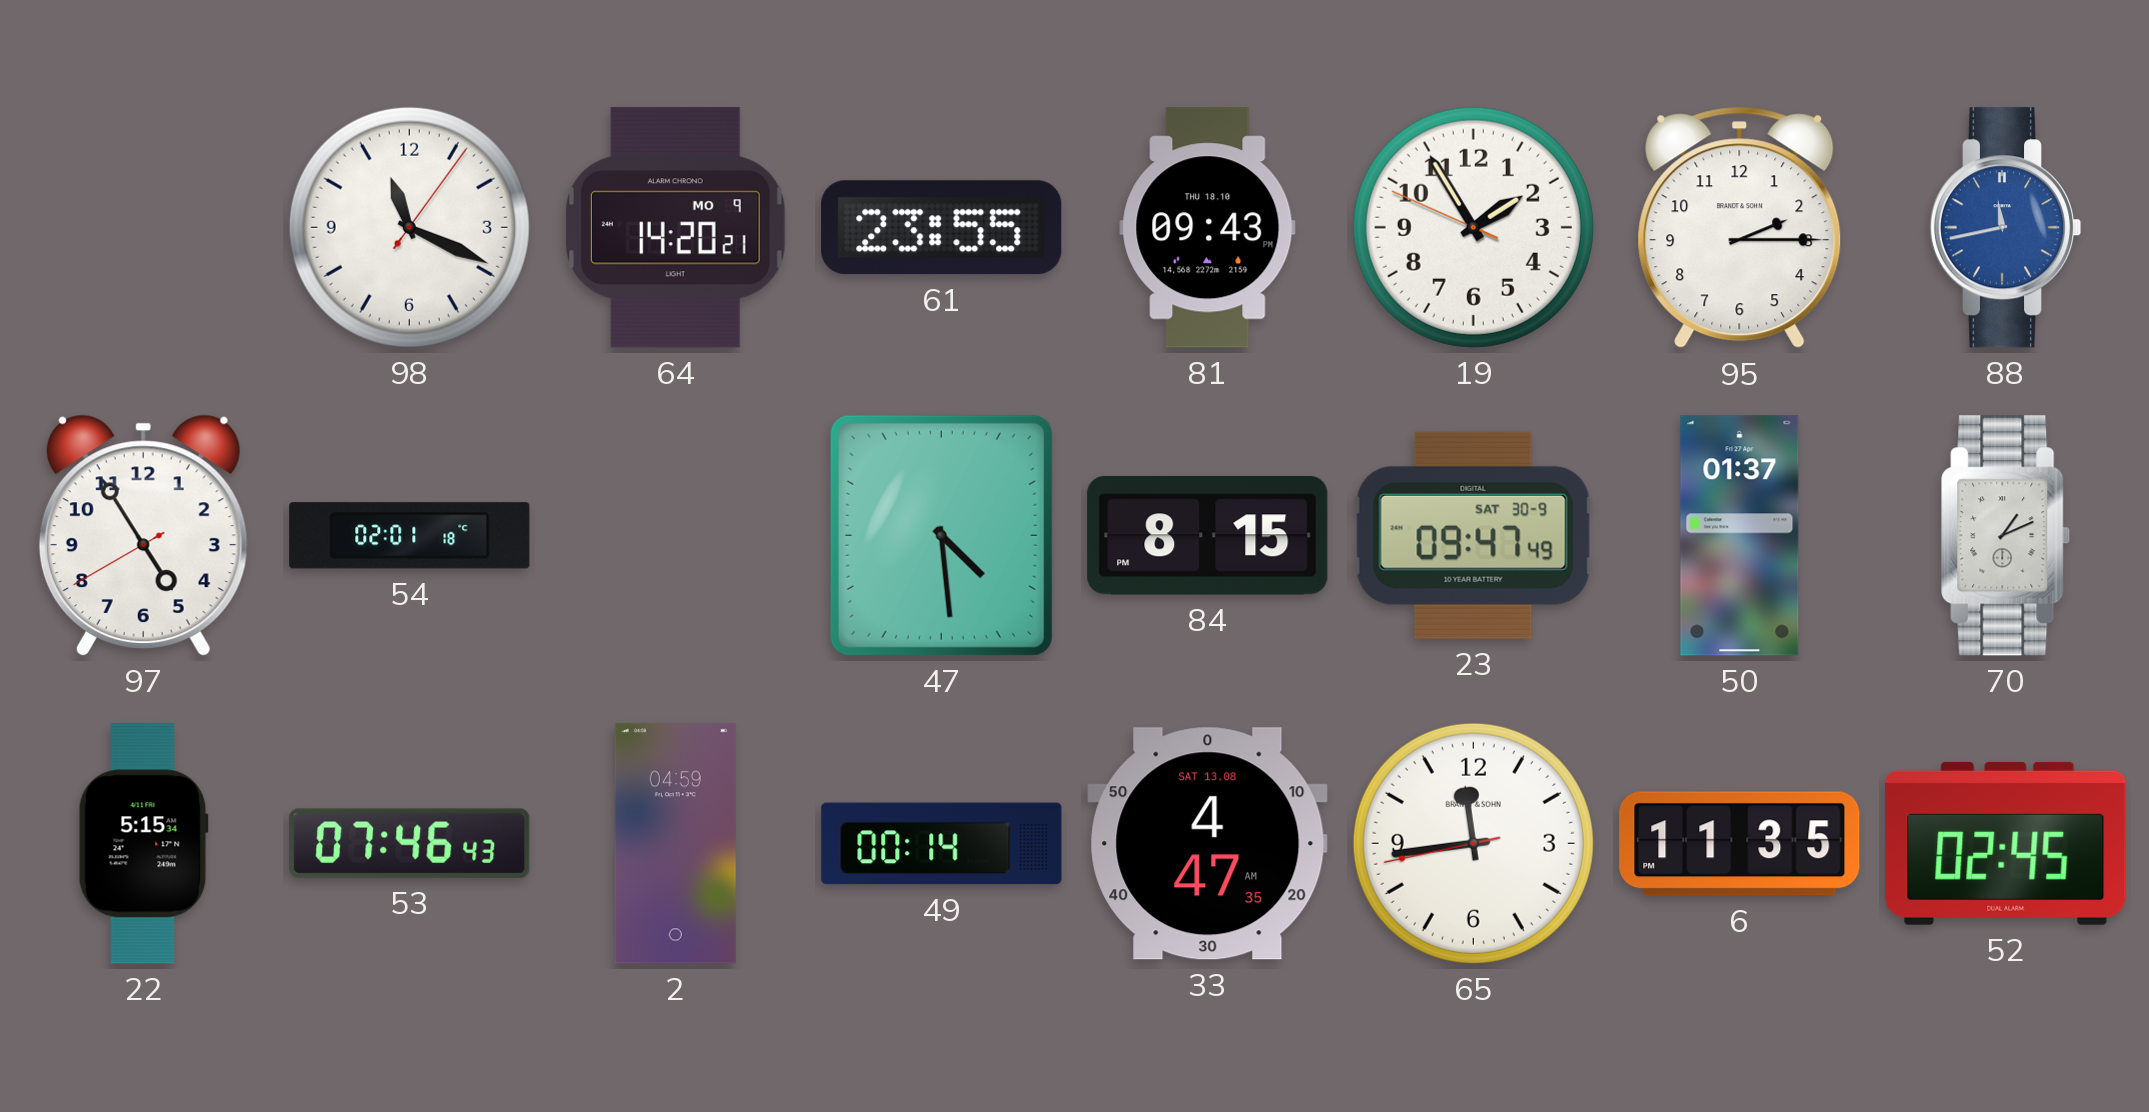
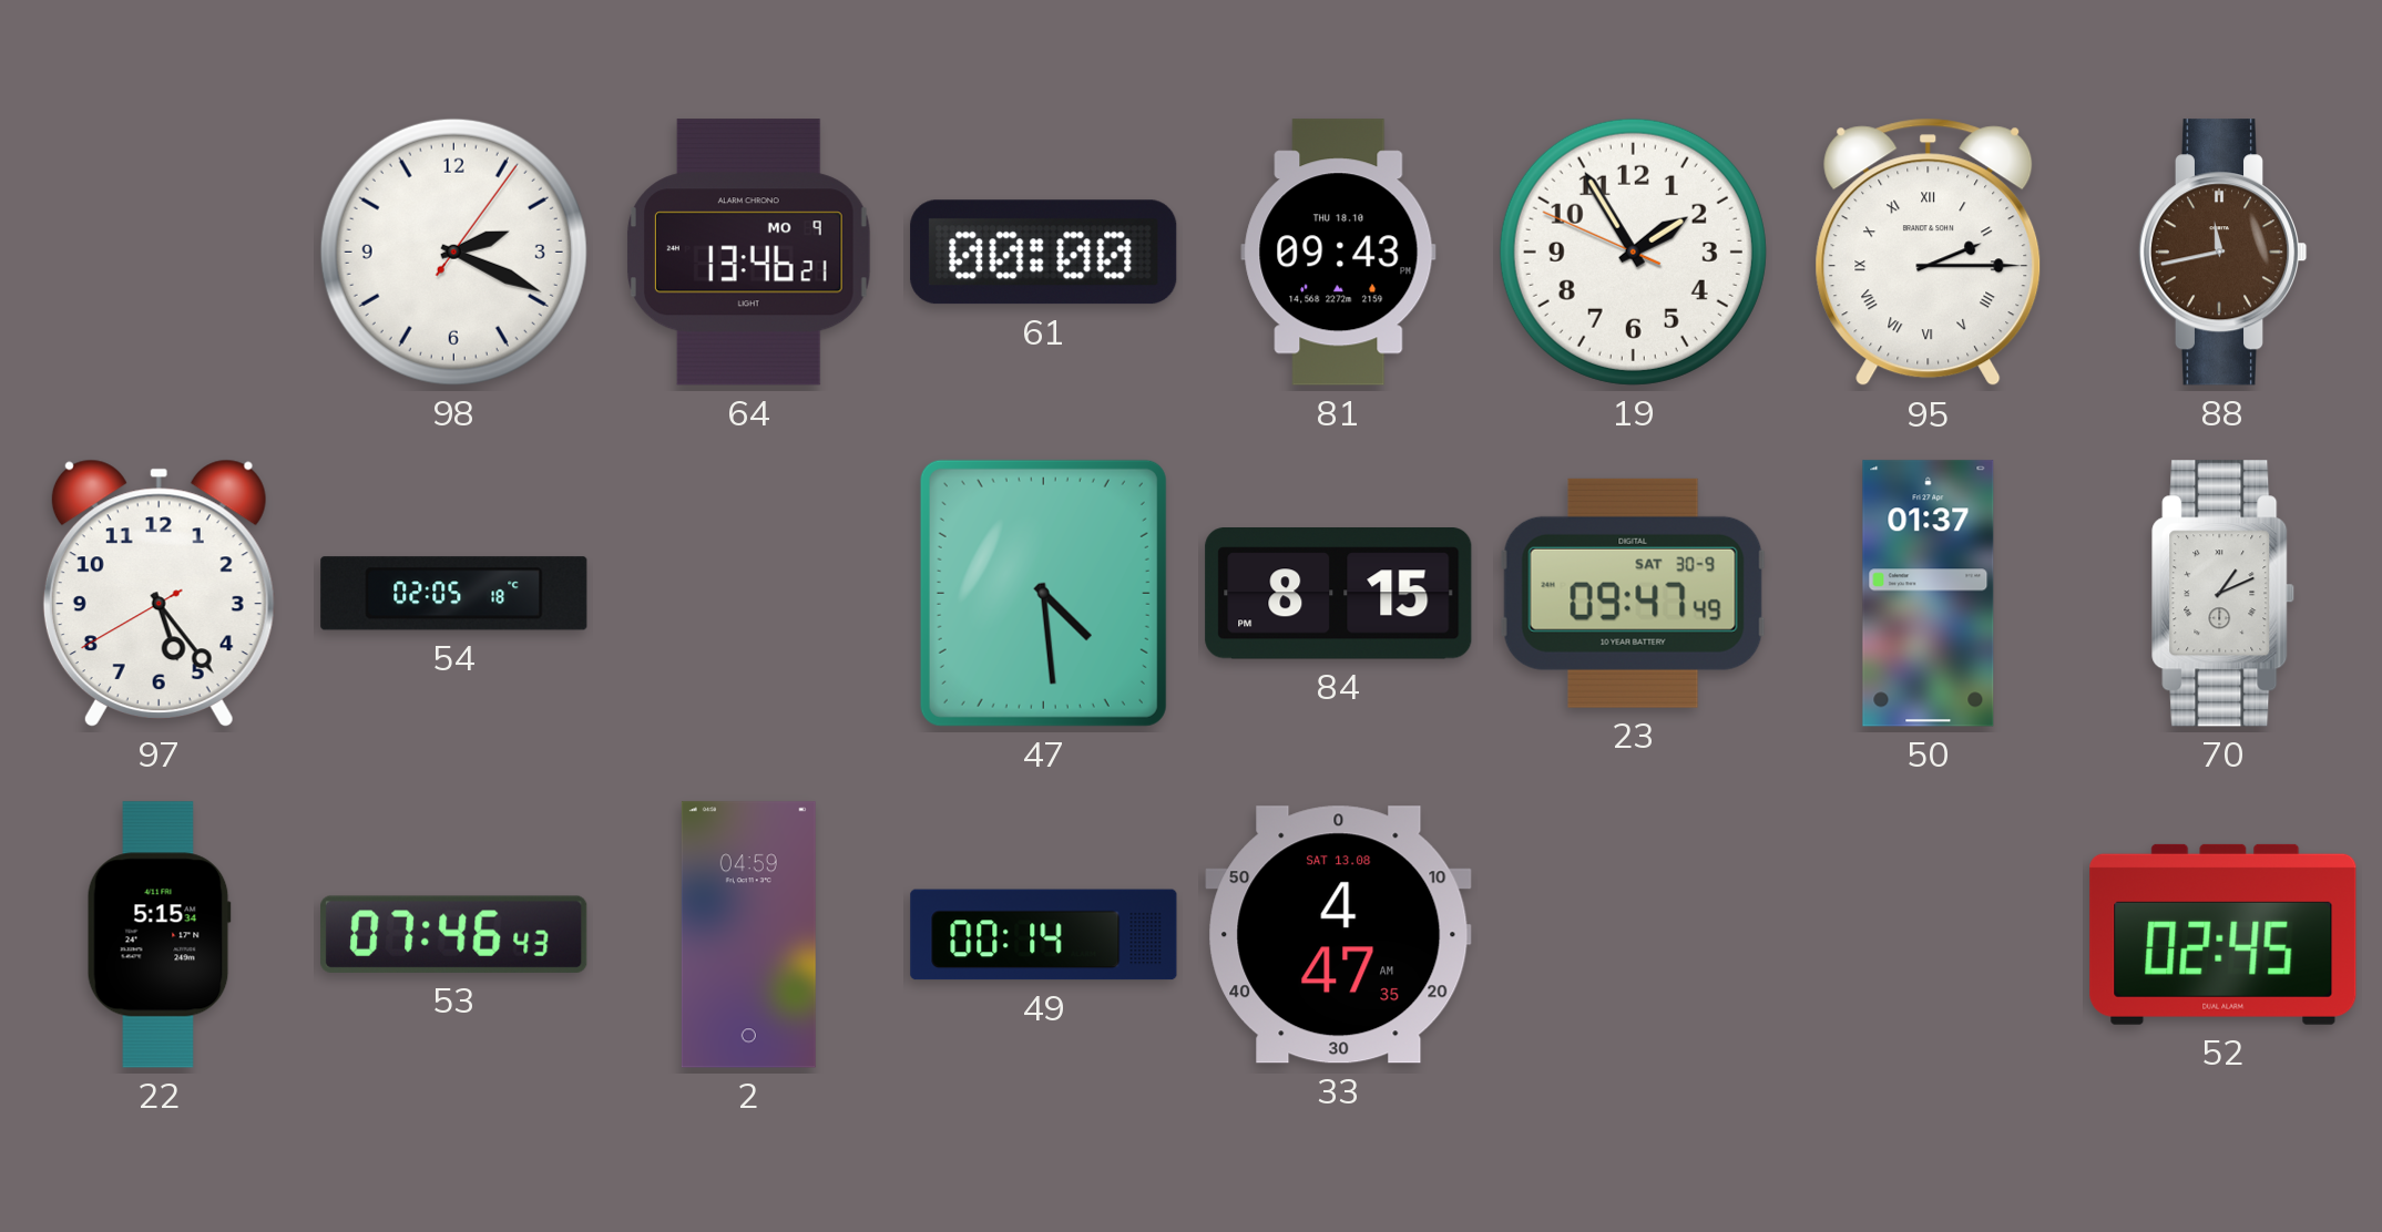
98: 11:19 -> 2:19 (453, 251)
64: 14:20 -> 13:46 (748, 253)
61: 23:55 -> 00:00 (1044, 253)
95 numerals: Arabic -> Roman (1929, 253)
88 dial: blue -> brown (2222, 253)
97: 4:54 -> 5:23 (159, 593)
54: 02:01 -> 02:05 (454, 594)
65: 11:43 -> none (1473, 843)
6: 11:35 -> none (1740, 844)
